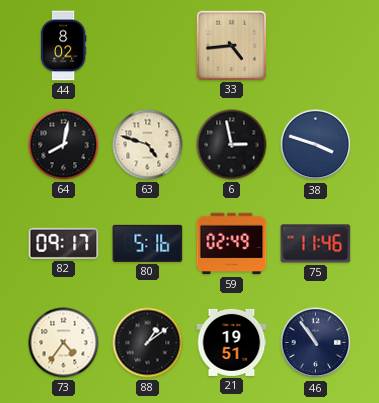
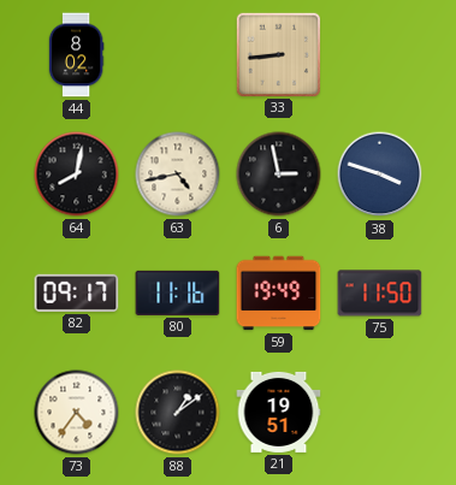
33: 4:44 -> 8:44 (278, 54)
63: 4:48 -> 4:43 (178, 175)
80: 5:16 -> 11:16 (178, 292)
59: 02:49 -> 19:49 (279, 294)
75: 11:46 -> 11:50 (380, 294)
46: 10:54 -> none (316, 343)
